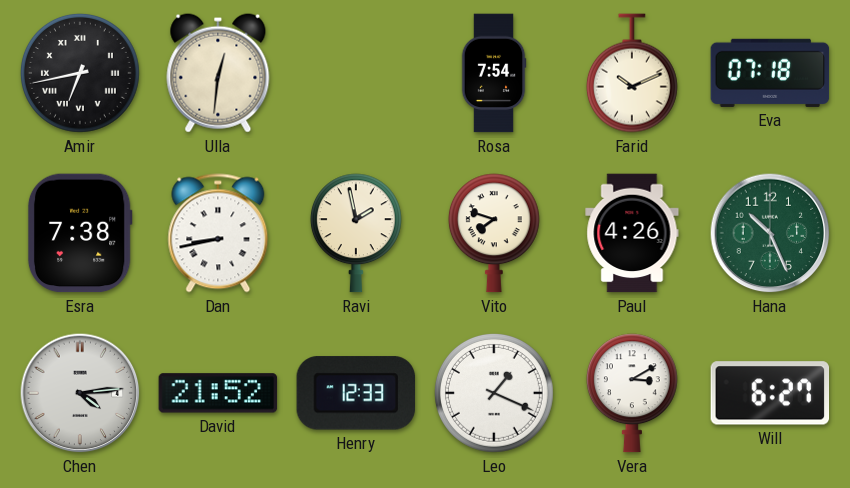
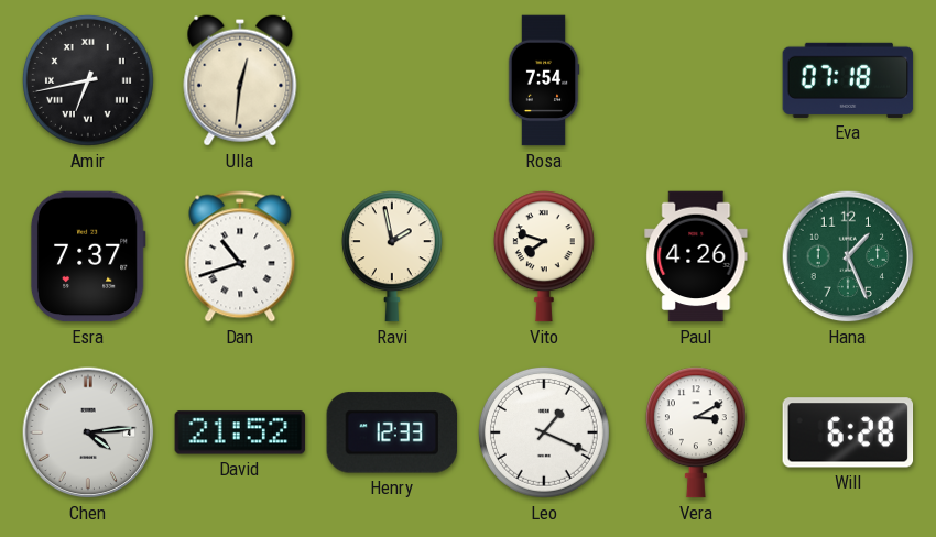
Farid: 10:11 -> none (632, 73)
Esra: 7:38 -> 7:37 (88, 256)
Dan: 8:43 -> 10:42 (240, 256)
Hana: 10:26 -> 1:26 (848, 256)
Will: 6:27 -> 6:28 (848, 432)
